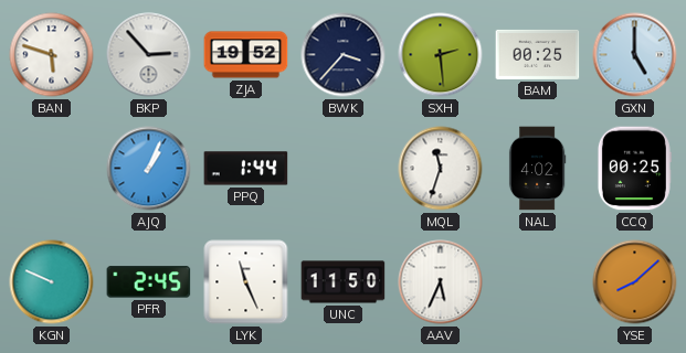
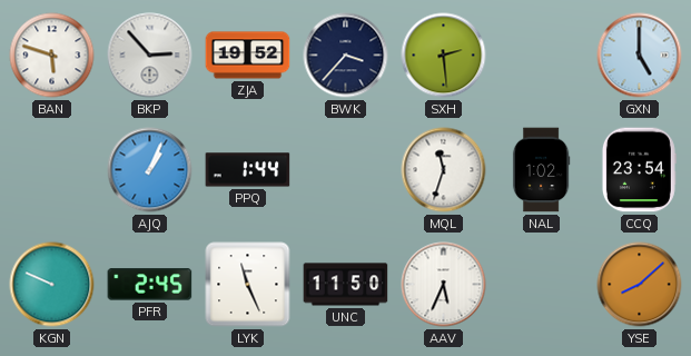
BAM: 00:25 -> none (538, 54)
NAL: 4:02 -> 1:02 (541, 170)
CCQ: 00:25 -> 23:54 (639, 170)
